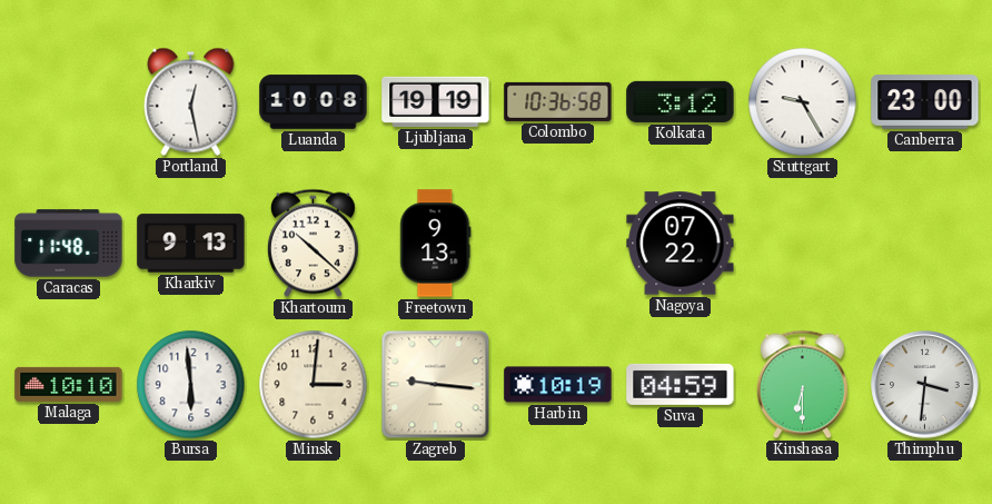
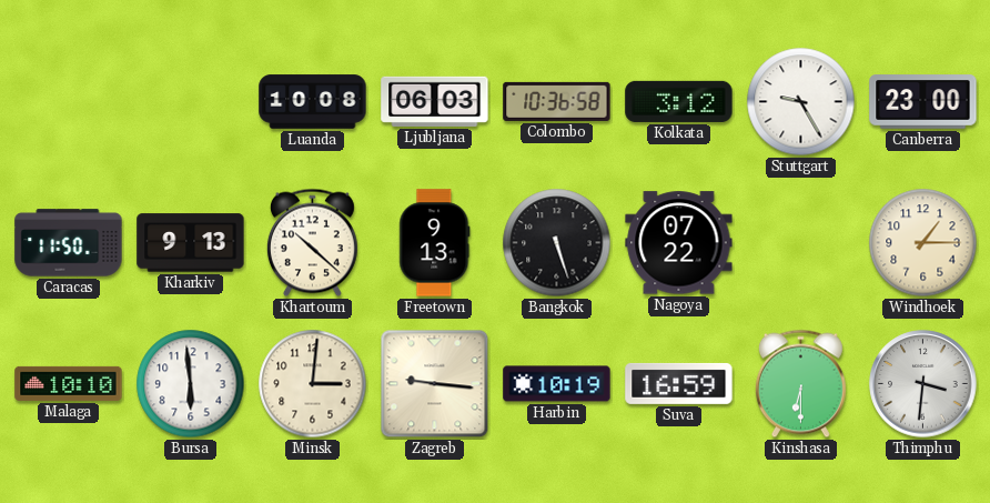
Portland: 12:28 -> none (191, 101)
Ljubljana: 19:19 -> 06:03 (435, 101)
Caracas: 11:48 -> 11:50 (69, 243)
Bangkok: none -> 5:27 (557, 243)
Windhoek: none -> 1:15 (923, 243)
Suva: 04:59 -> 16:59 (679, 383)
